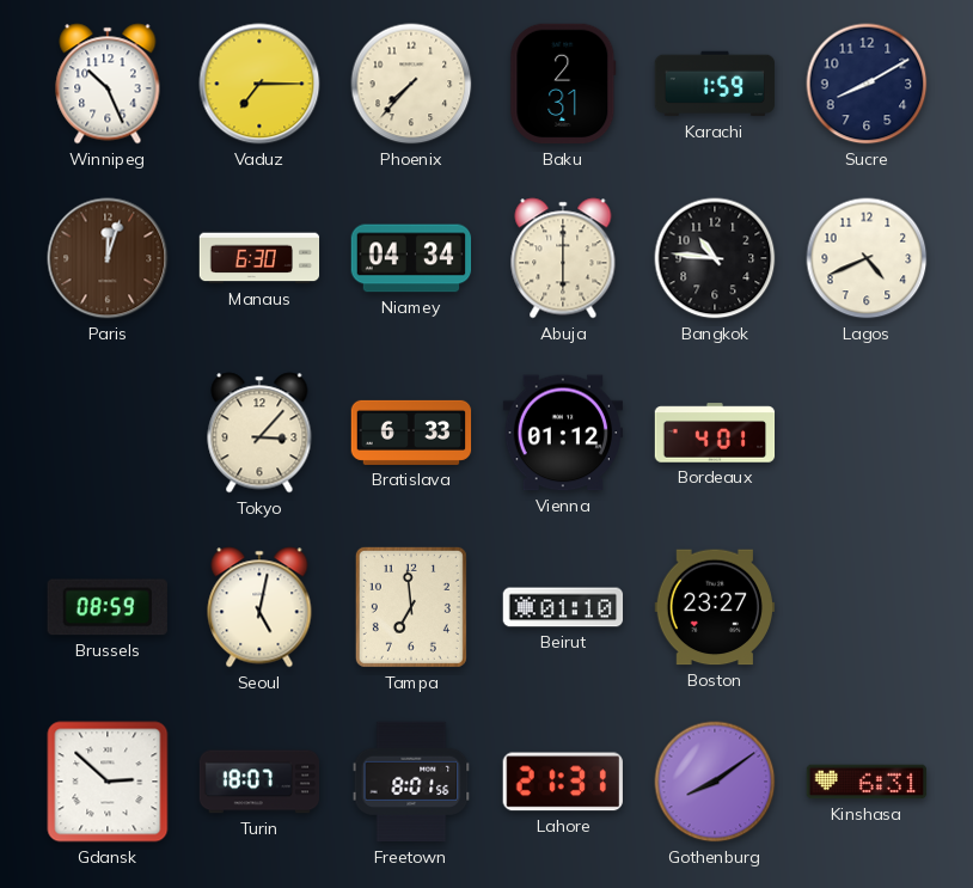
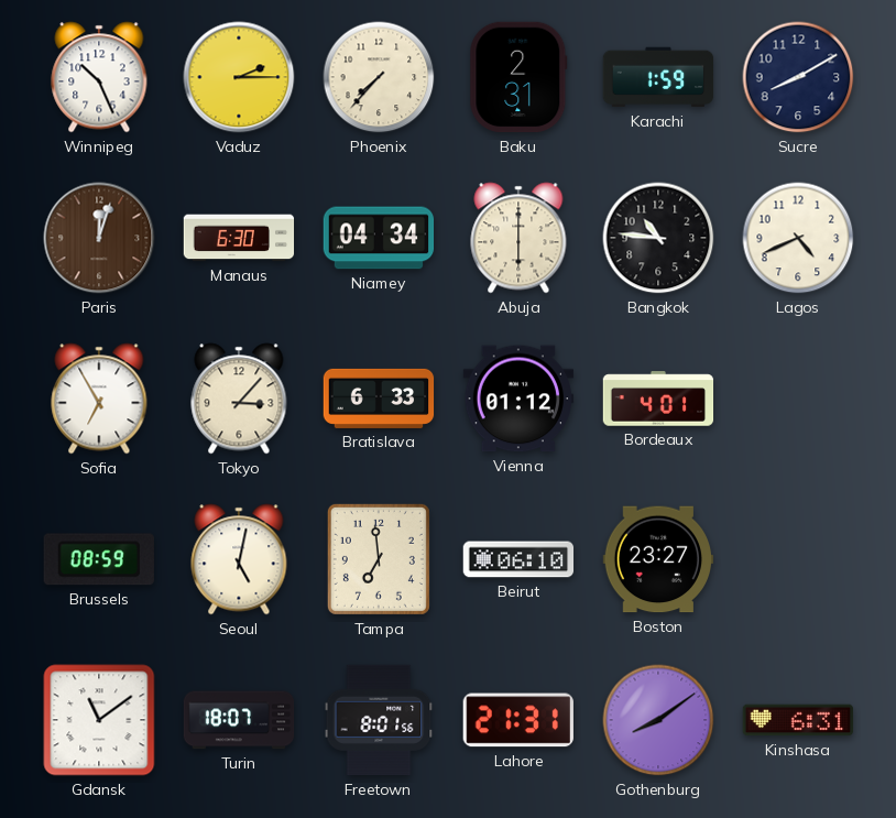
Vaduz: 7:15 -> 2:15 (239, 77)
Sofia: none -> 6:55 (99, 399)
Beirut: 01:10 -> 06:10 (518, 559)
Gdansk: 2:52 -> 11:09 (99, 720)
